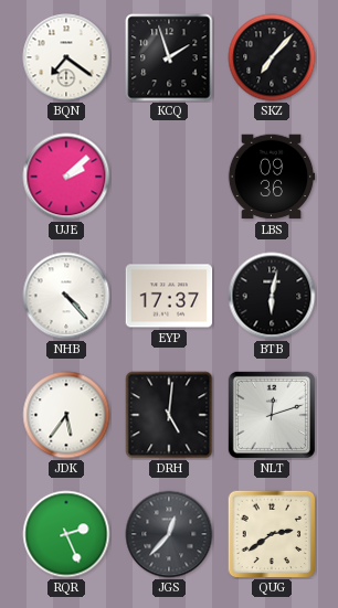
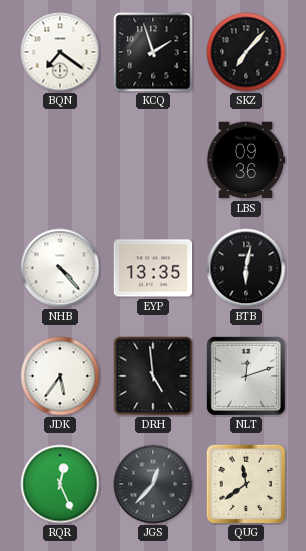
UJE: 2:08 -> none (66, 177)
EYP: 17:37 -> 13:35 (153, 268)
DRH: 5:01 -> 4:59 (153, 376)
RQR: 2:26 -> 12:26 (60, 484)
QUG: 2:39 -> 11:39 (246, 484)
